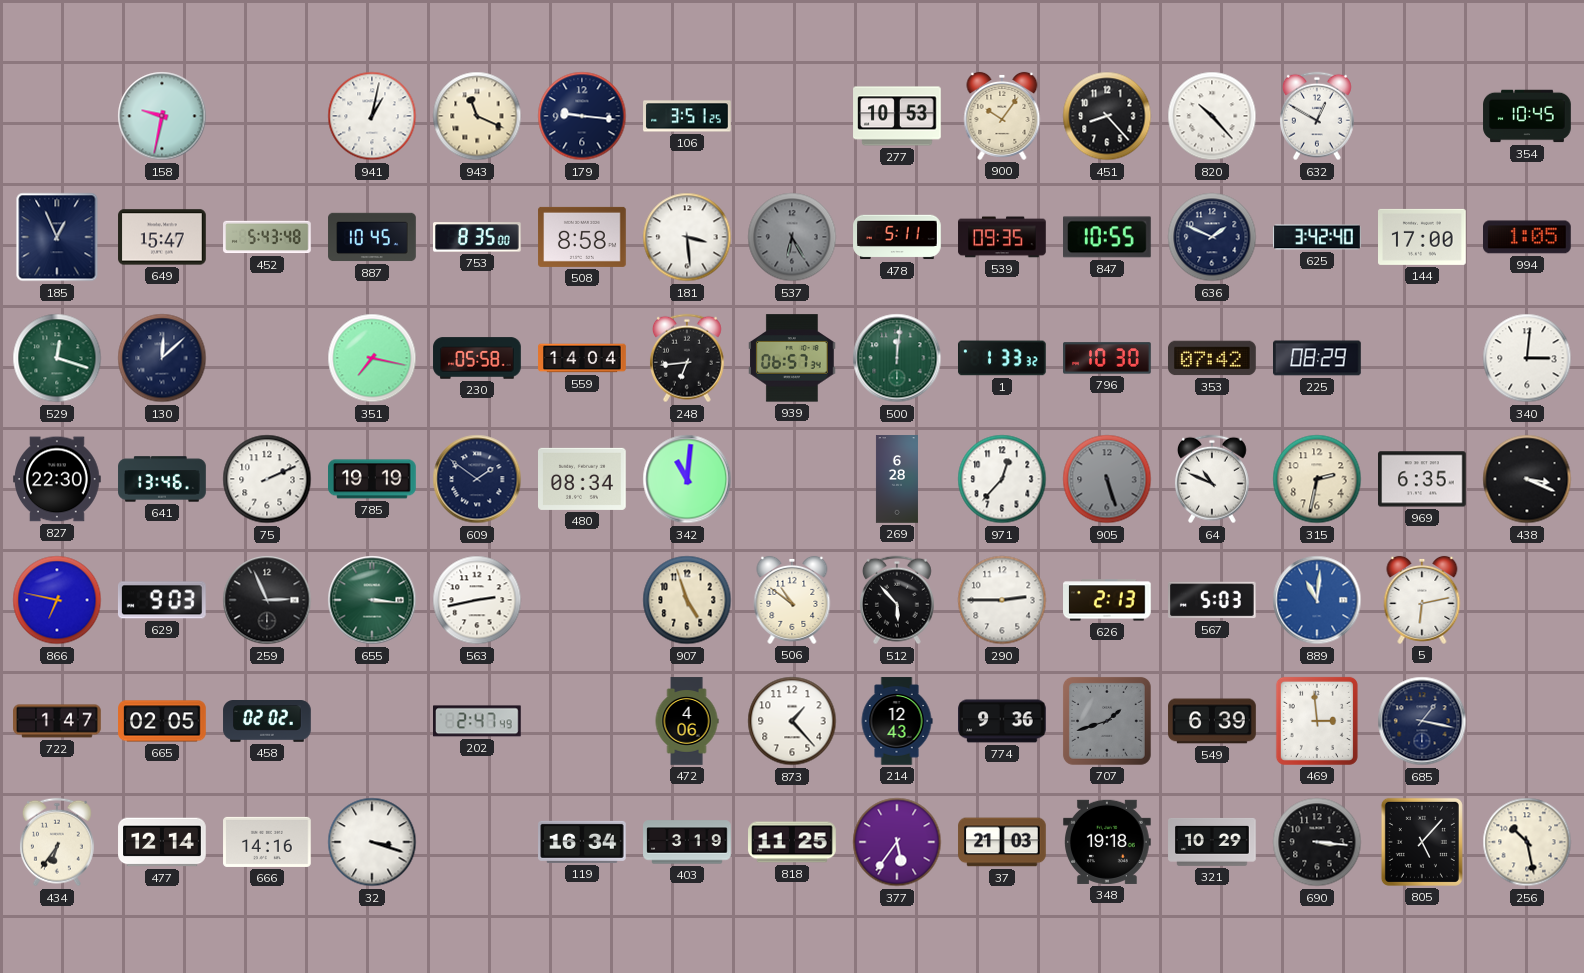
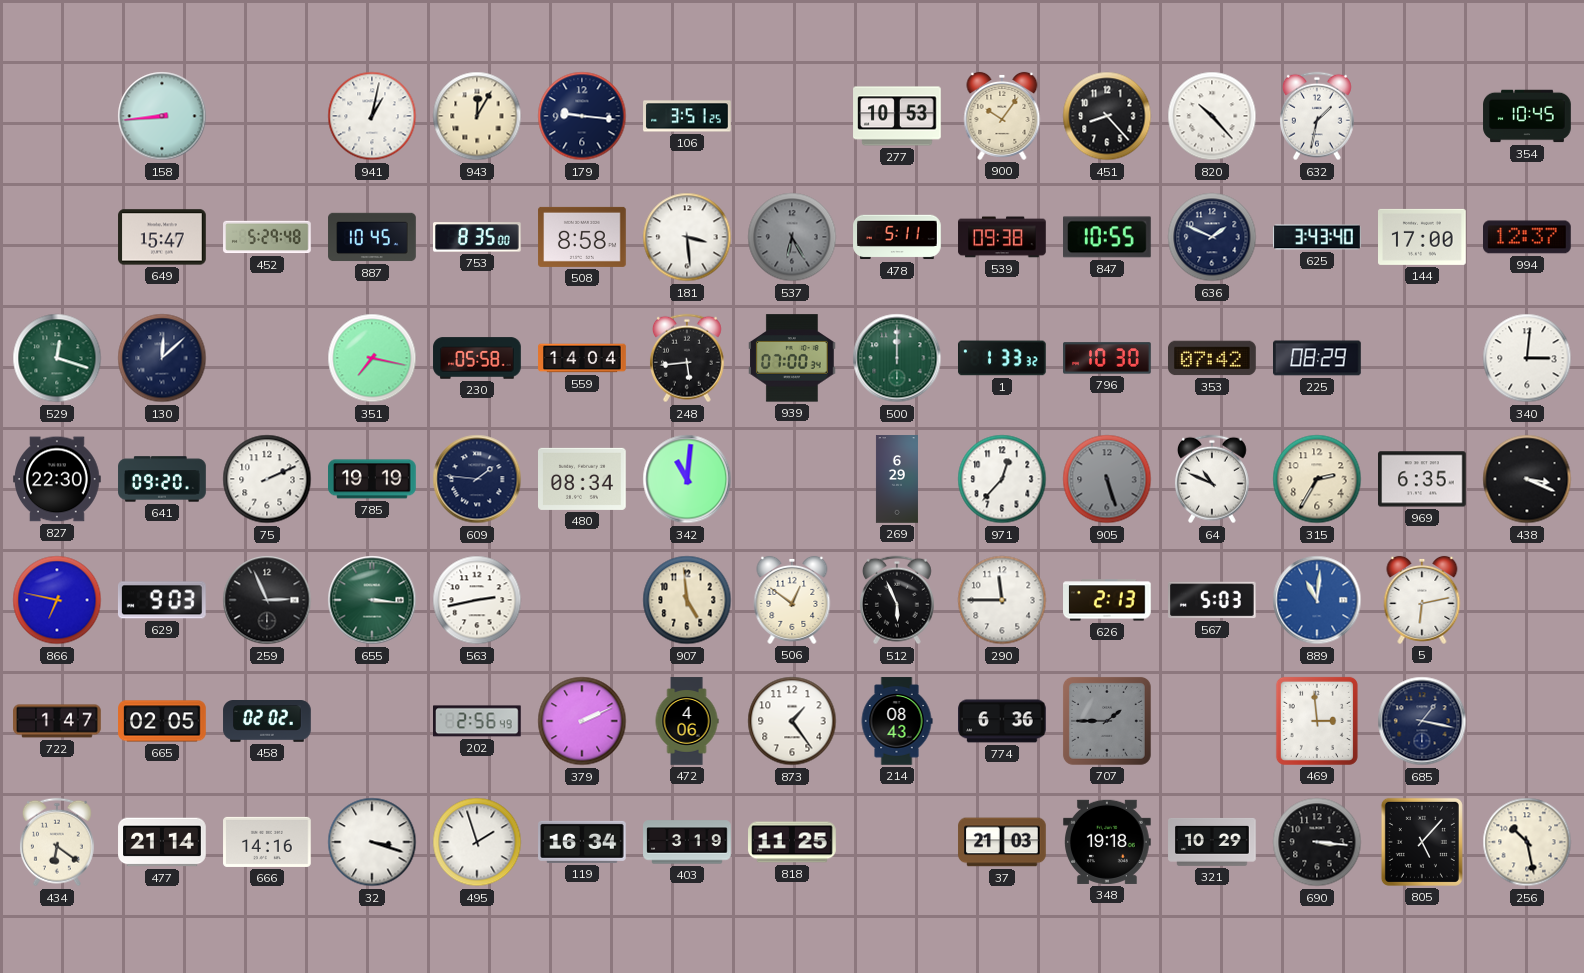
158: 9:32 -> 8:44 (162, 116)
943: 11:19 -> 12:05 (477, 116)
632: 12:50 -> 1:32 (1317, 116)
185: 12:56 -> none (57, 237)
452: 5:43 -> 5:29 (267, 237)
539: 09:35 -> 09:38 (1002, 237)
625: 3:42 -> 3:43 (1317, 237)
994: 1:05 -> 12:37 (1528, 237)
248: 6:44 -> 5:44 (687, 358)
939: 06:57 -> 07:00 (793, 358)
500: 12:01 -> 12:00 (897, 358)
641: 13:46 -> 09:20 (162, 479)
609: 1:51 -> 1:46 (477, 479)
269: 6:28 -> 6:29 (897, 479)
315: 2:32 -> 2:35 (1317, 479)
907: 4:57 -> 4:59 (687, 600)
506: 10:51 -> 12:51 (792, 600)
512: 5:53 -> 5:56 (897, 600)
290: 2:45 -> 11:45 (1002, 600)
202: 2:47 -> 2:56 (478, 721)
379: none -> 2:11 (582, 721)
873: 1:23 -> 1:24 (792, 721)
214: 12:43 -> 08:43 (897, 721)
774: 9:36 -> 6:36 (1002, 721)
707: 1:42 -> 1:45 (1107, 721)
549: 6:39 -> none (1212, 721)
434: 6:36 -> 6:21 (57, 842)
477: 12:14 -> 21:14 (162, 842)
495: none -> 1:57 (477, 842)
377: 5:36 -> none (897, 842)
